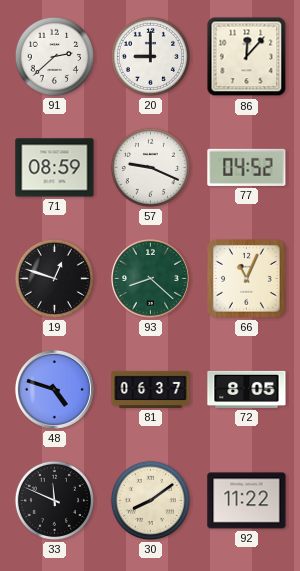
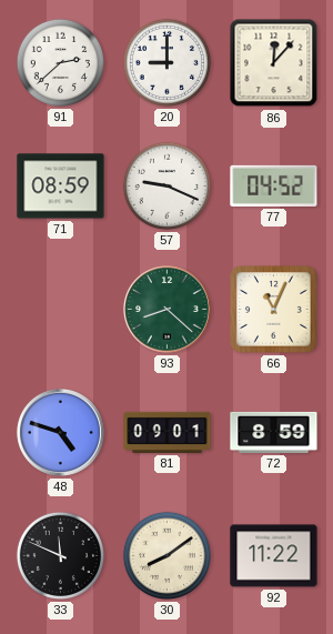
19: 12:48 -> none (54, 278)
81: 06:37 -> 09:01 (168, 432)
72: 8:05 -> 8:59 (274, 432)
